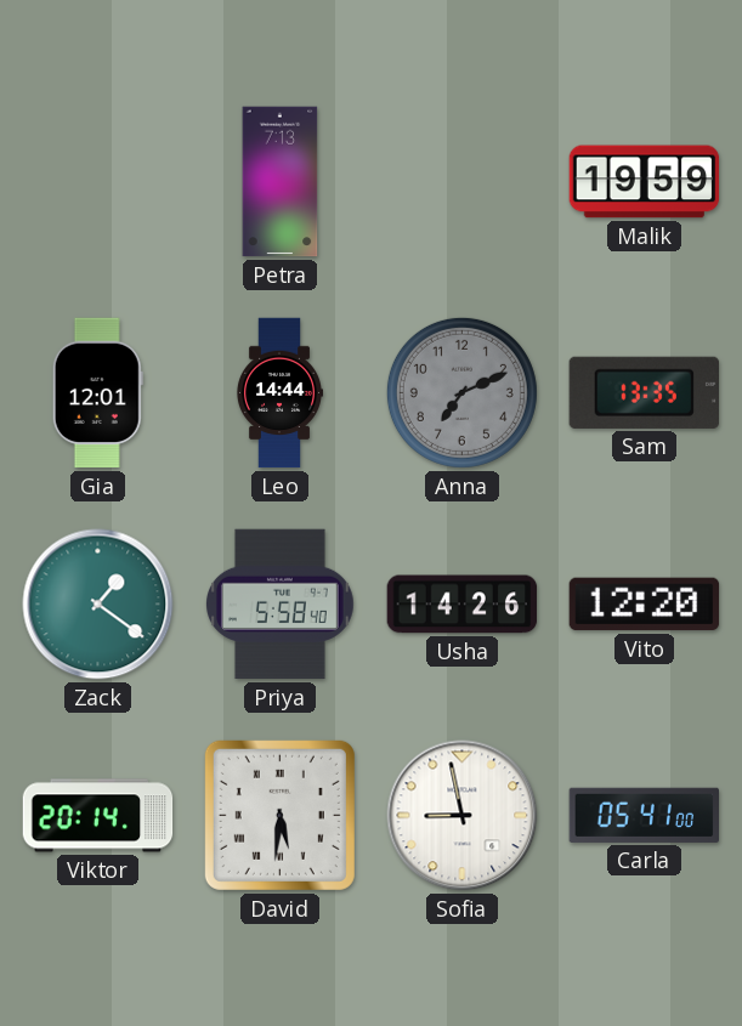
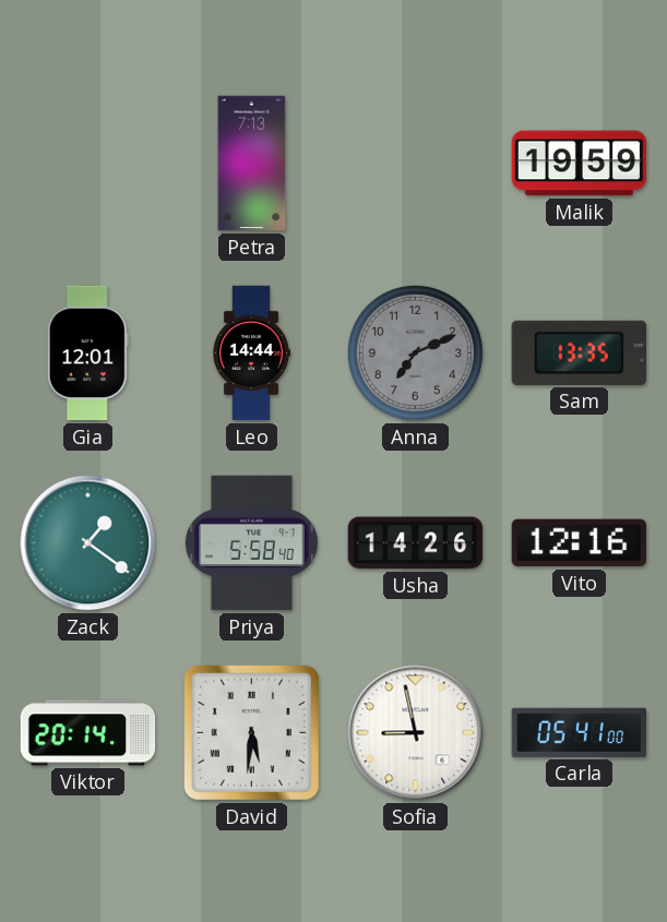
Vito: 12:20 -> 12:16 (580, 543)
